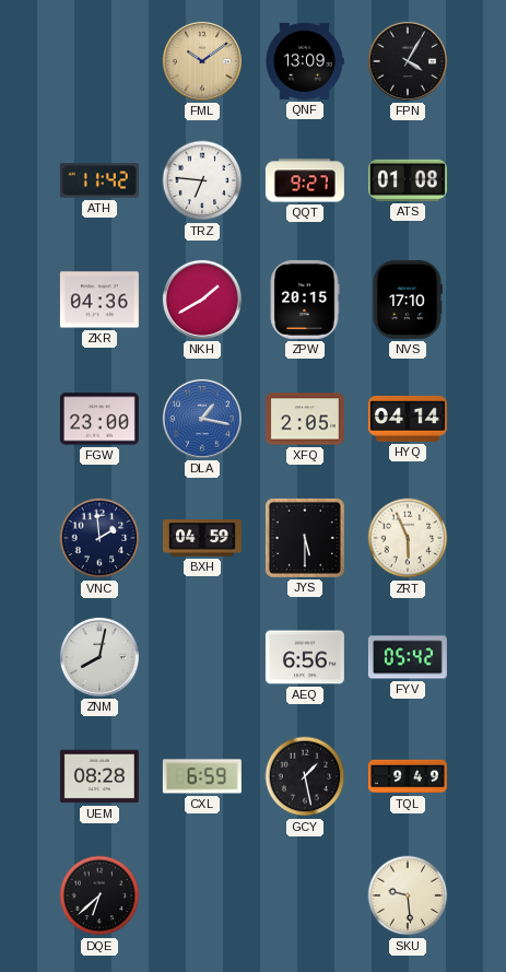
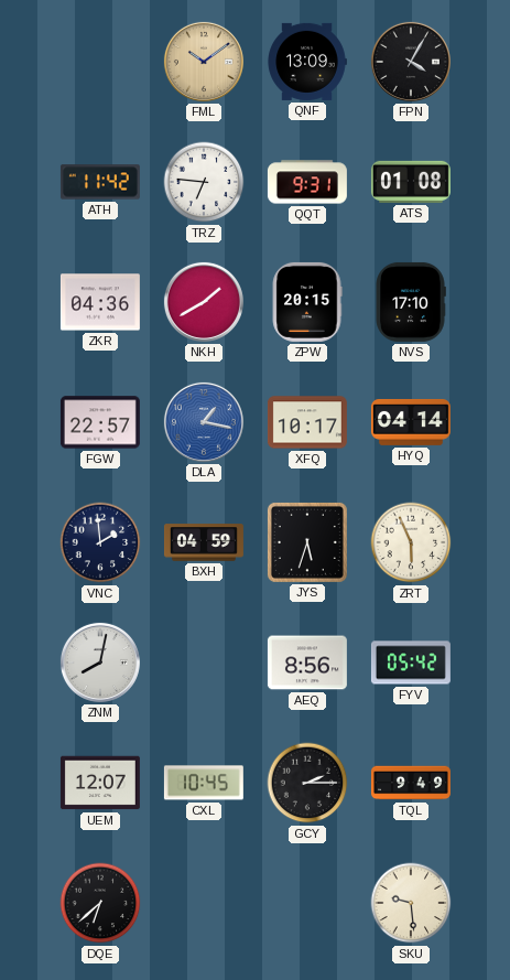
QQT: 9:27 -> 9:31 (307, 182)
FGW: 23:00 -> 22:57 (100, 422)
XFQ: 2:05 -> 10:17 (307, 422)
JYS: 5:30 -> 5:33 (307, 542)
AEQ: 6:56 -> 8:56 (307, 663)
UEM: 08:28 -> 12:07 (100, 783)
CXL: 6:59 -> 10:45 (204, 783)
GCY: 1:28 -> 2:15 (307, 783)
